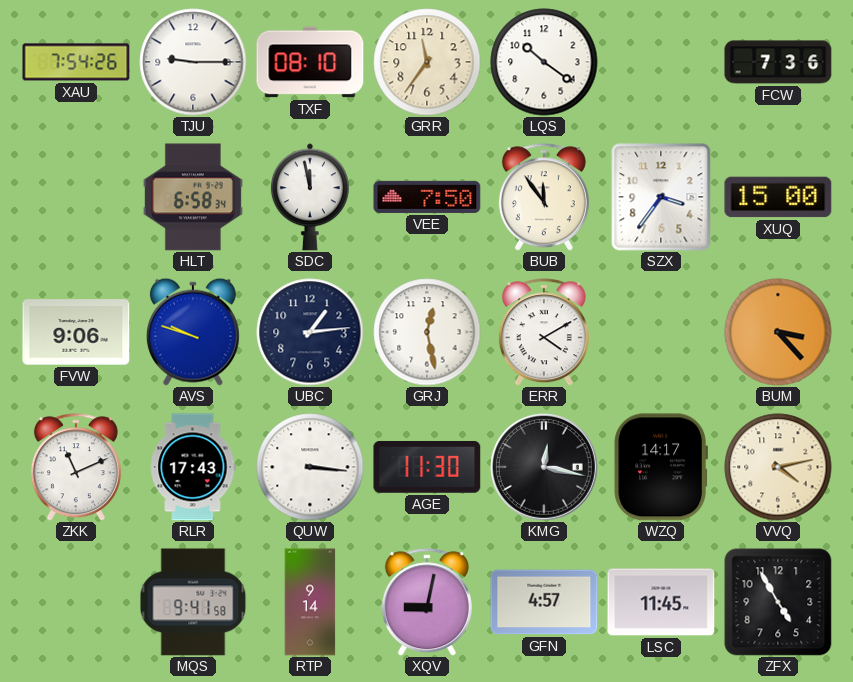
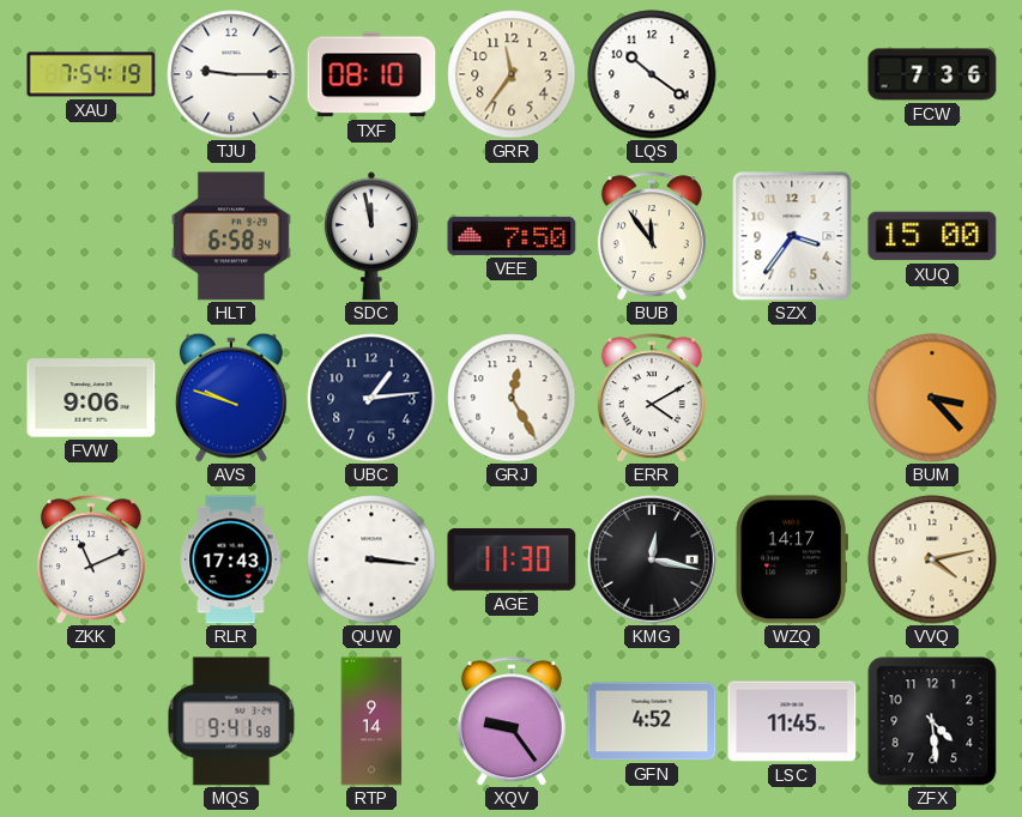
XAU: 7:54:26 -> 7:54:19 (91, 74)
GRJ: 12:28 -> 12:25 (512, 398)
XQV: 9:02 -> 9:24 (512, 721)
GFN: 4:57 -> 4:52 (652, 721)
ZFX: 4:55 -> 4:29 (932, 721)
